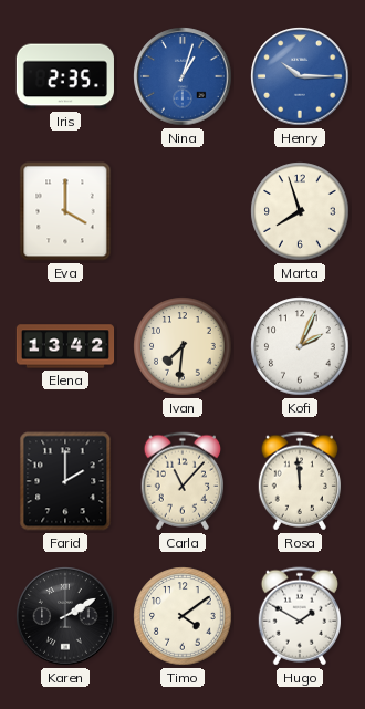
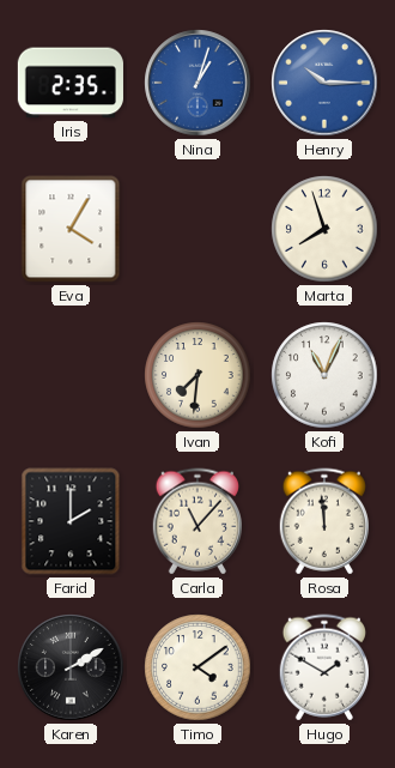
Eva: 4:00 -> 4:05 (71, 229)
Elena: 13:42 -> none (65, 346)
Kofi: 2:04 -> 11:04 (324, 375)
